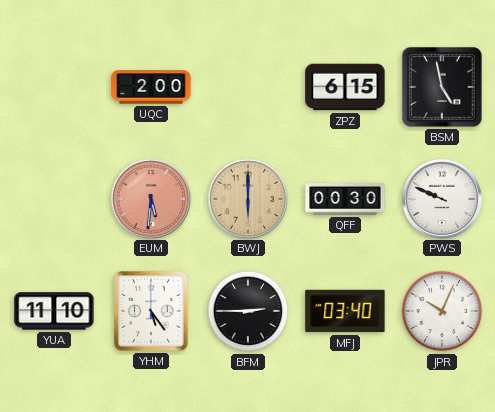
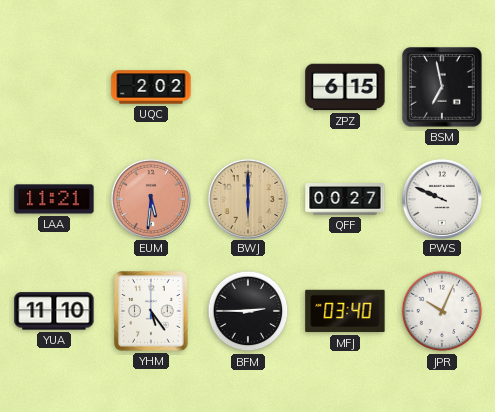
UQC: 2:00 -> 2:02 (151, 87)
BSM: 4:58 -> 6:58 (442, 87)
LAA: none -> 11:21 (54, 199)
QFF: 00:30 -> 00:27 (345, 200)
